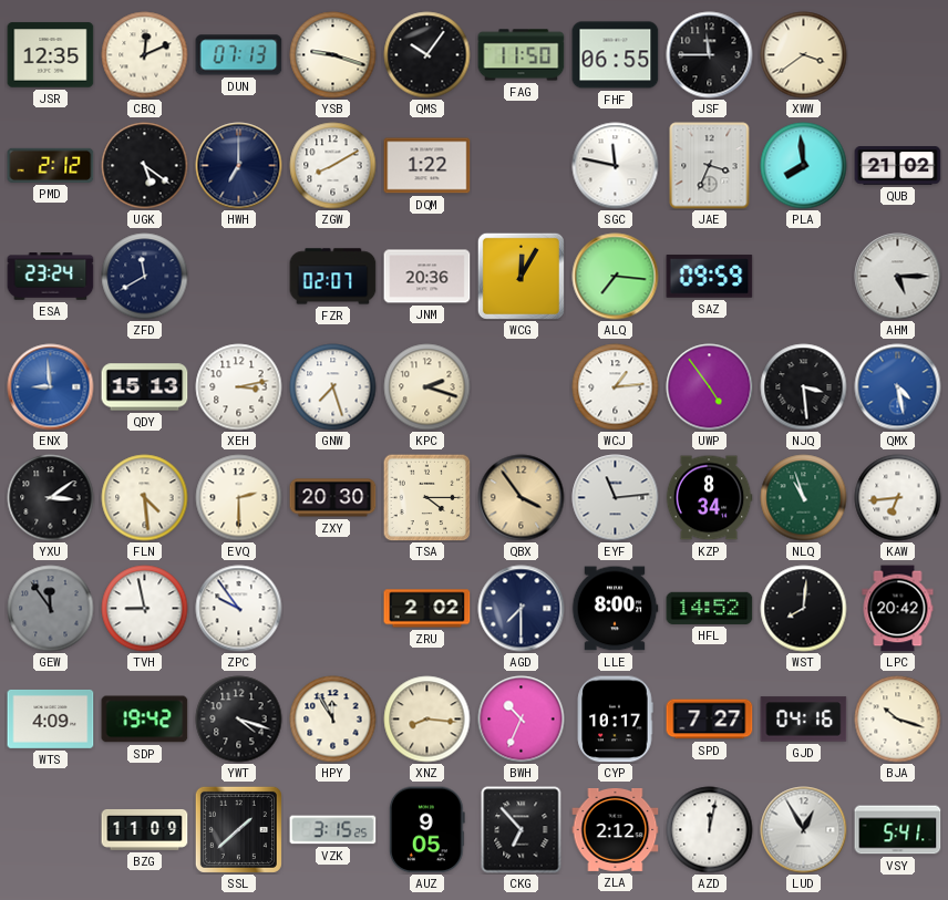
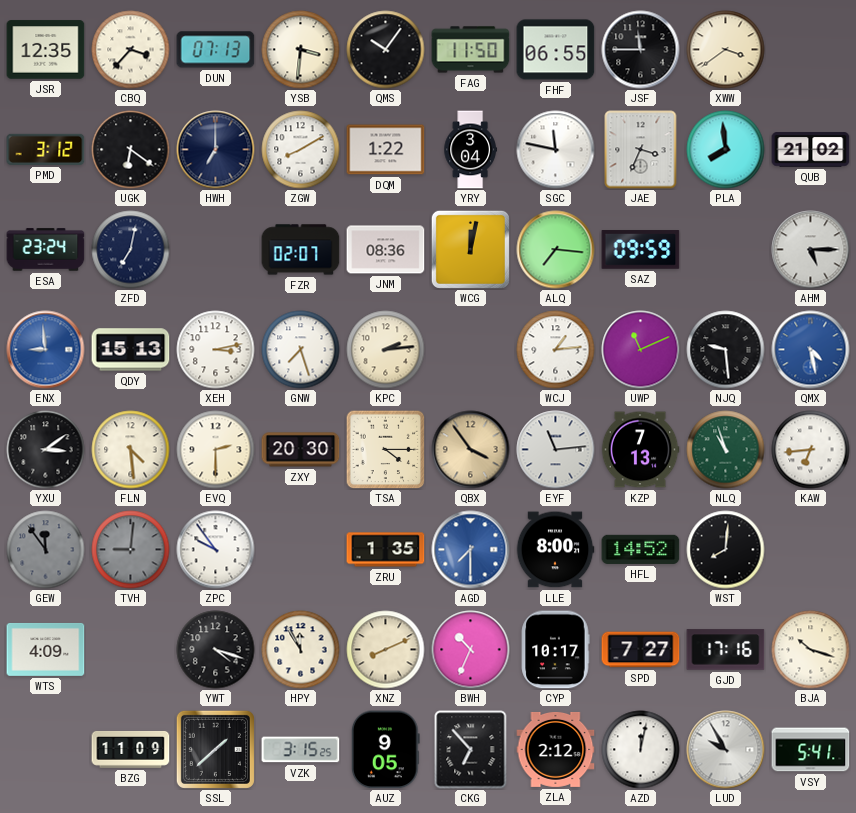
CBQ: 12:11 -> 3:37 (131, 50)
YSB: 9:18 -> 3:31 (301, 50)
PMD: 2:12 -> 3:12 (46, 149)
UGK: 5:21 -> 6:21 (131, 150)
YRY: none -> 3:04 (470, 150)
ZFD: 11:40 -> 7:02 (131, 250)
JNM: 20:36 -> 08:36 (386, 250)
WCG: 12:05 -> 12:02 (470, 249)
KPC: 2:18 -> 2:14 (386, 350)
UWP: 4:54 -> 11:11 (641, 350)
NJQ: 3:29 -> 9:29 (726, 350)
KZP: 8:34 -> 7:13 (640, 450)
TVH: 8:58 -> 9:01 (131, 550)
TVH dial: white -> grey (131, 550)
ZRU: 2:02 -> 1:35 (386, 550)
AGD dial: navy -> blue (471, 550)
LPC: 20:42 -> none (898, 609)
SDP: 19:42 -> none (145, 720)
XNZ: 8:16 -> 8:11 (386, 650)
GJD: 04:16 -> 17:16 (726, 650)
LUD: 12:55 -> 9:55 (726, 750)
